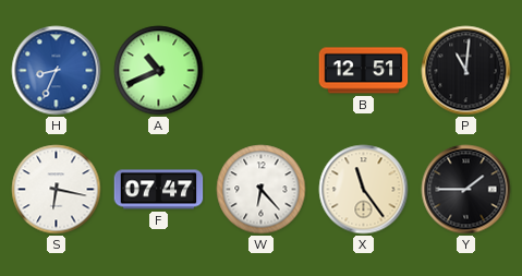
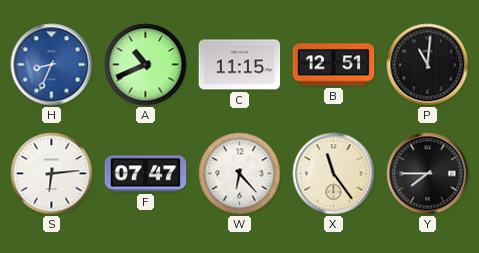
C: none -> 11:15 (240, 65)
S: 6:17 -> 6:14 (52, 174)
Y: 1:45 -> 7:45 (428, 174)
